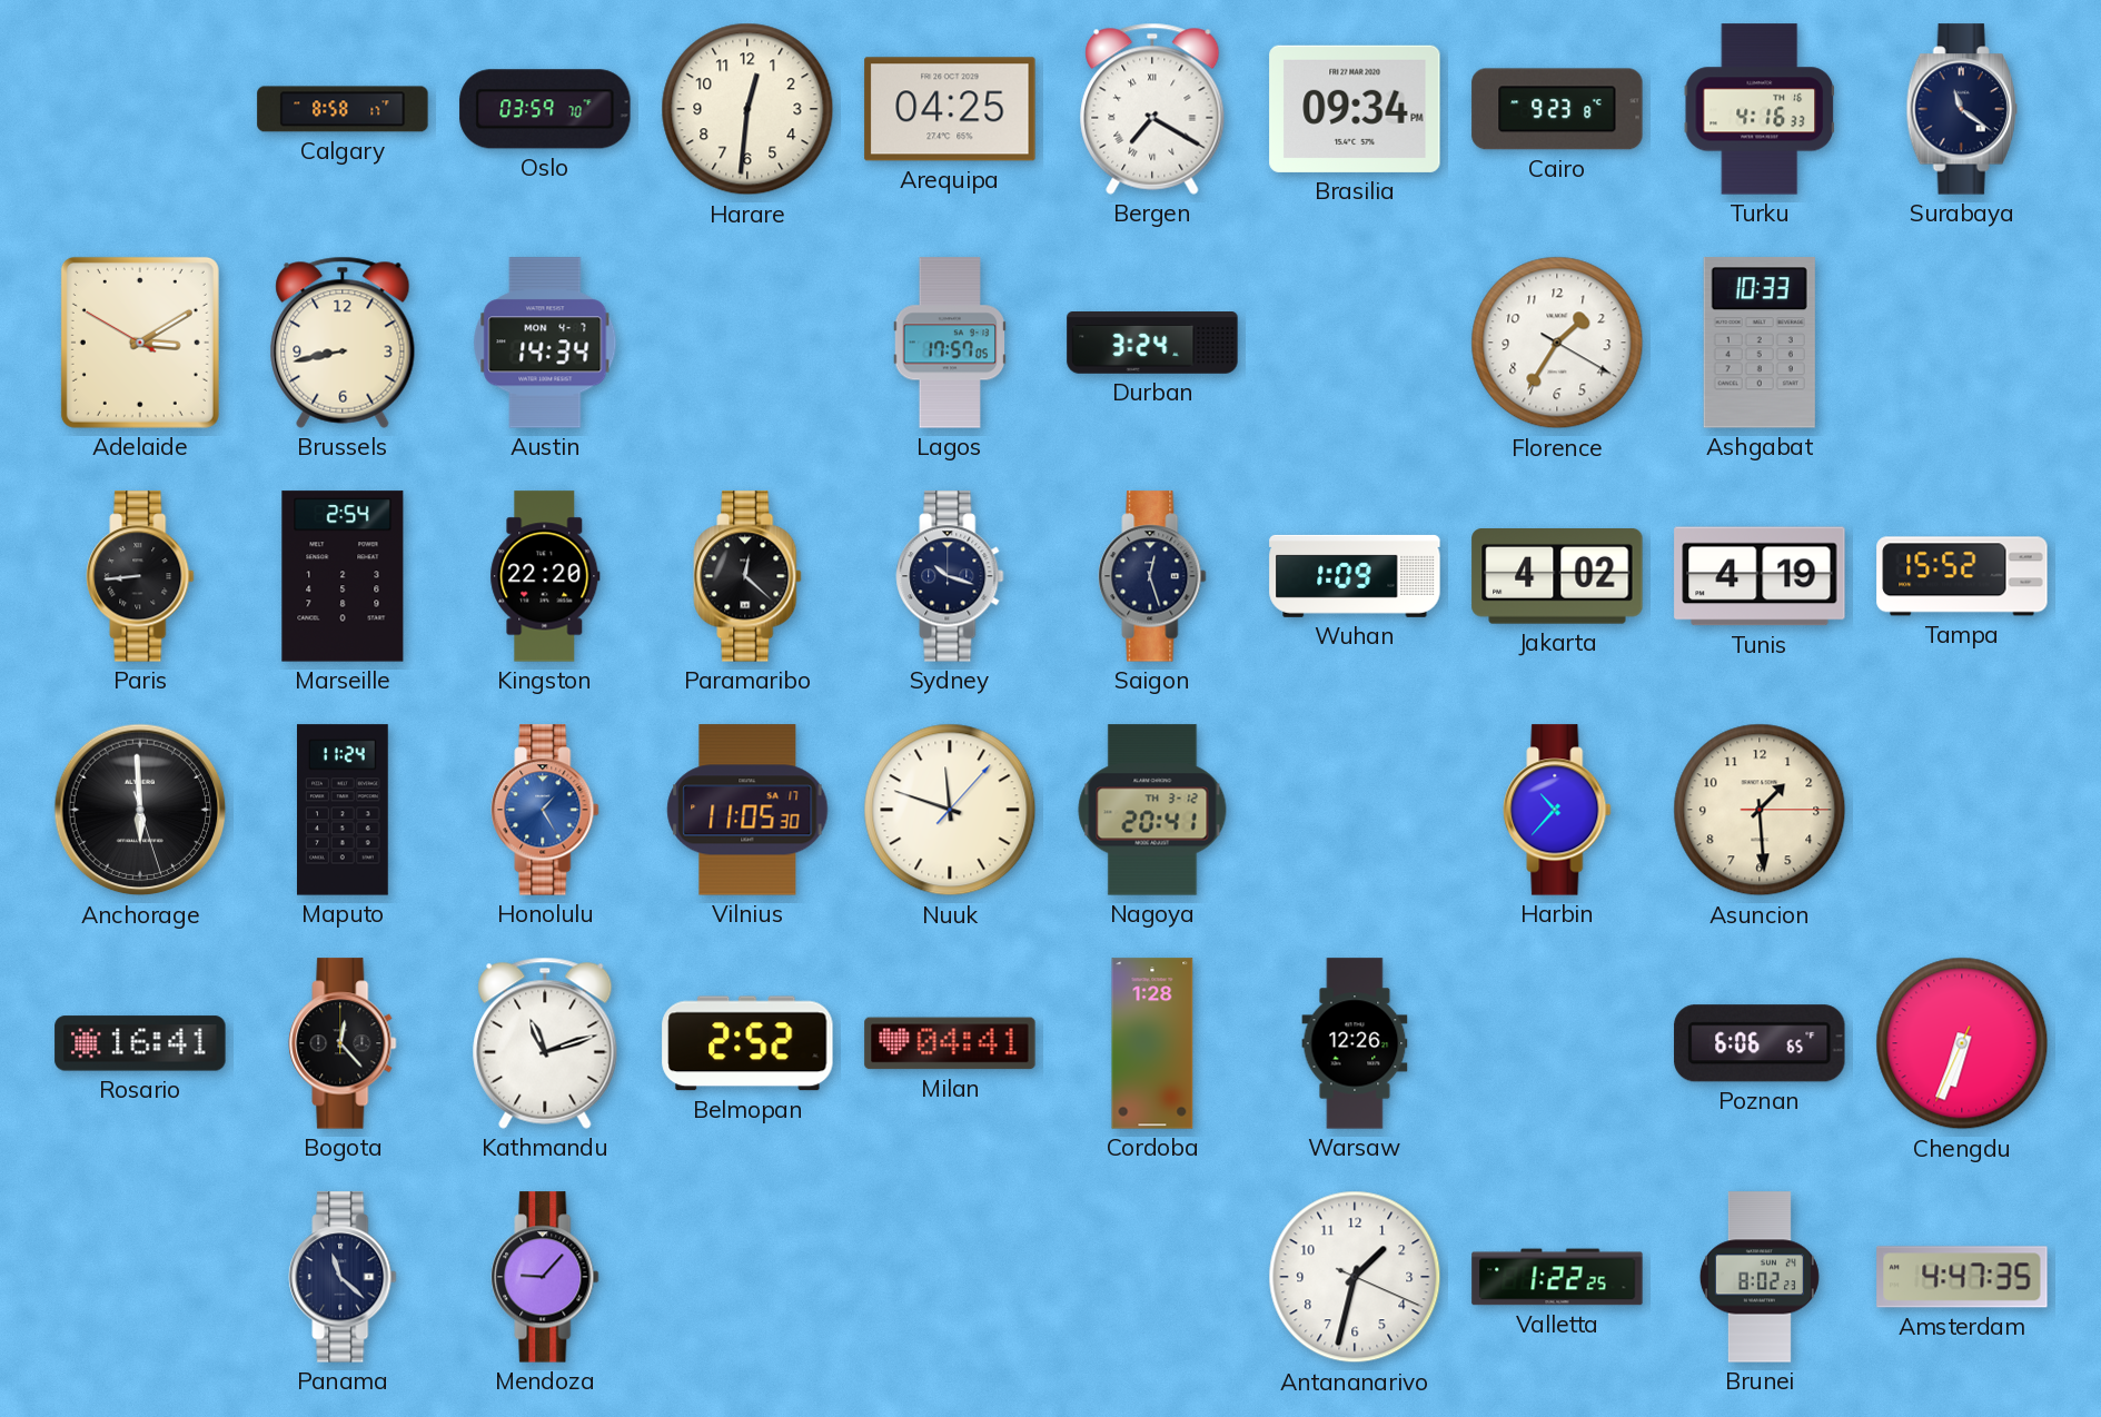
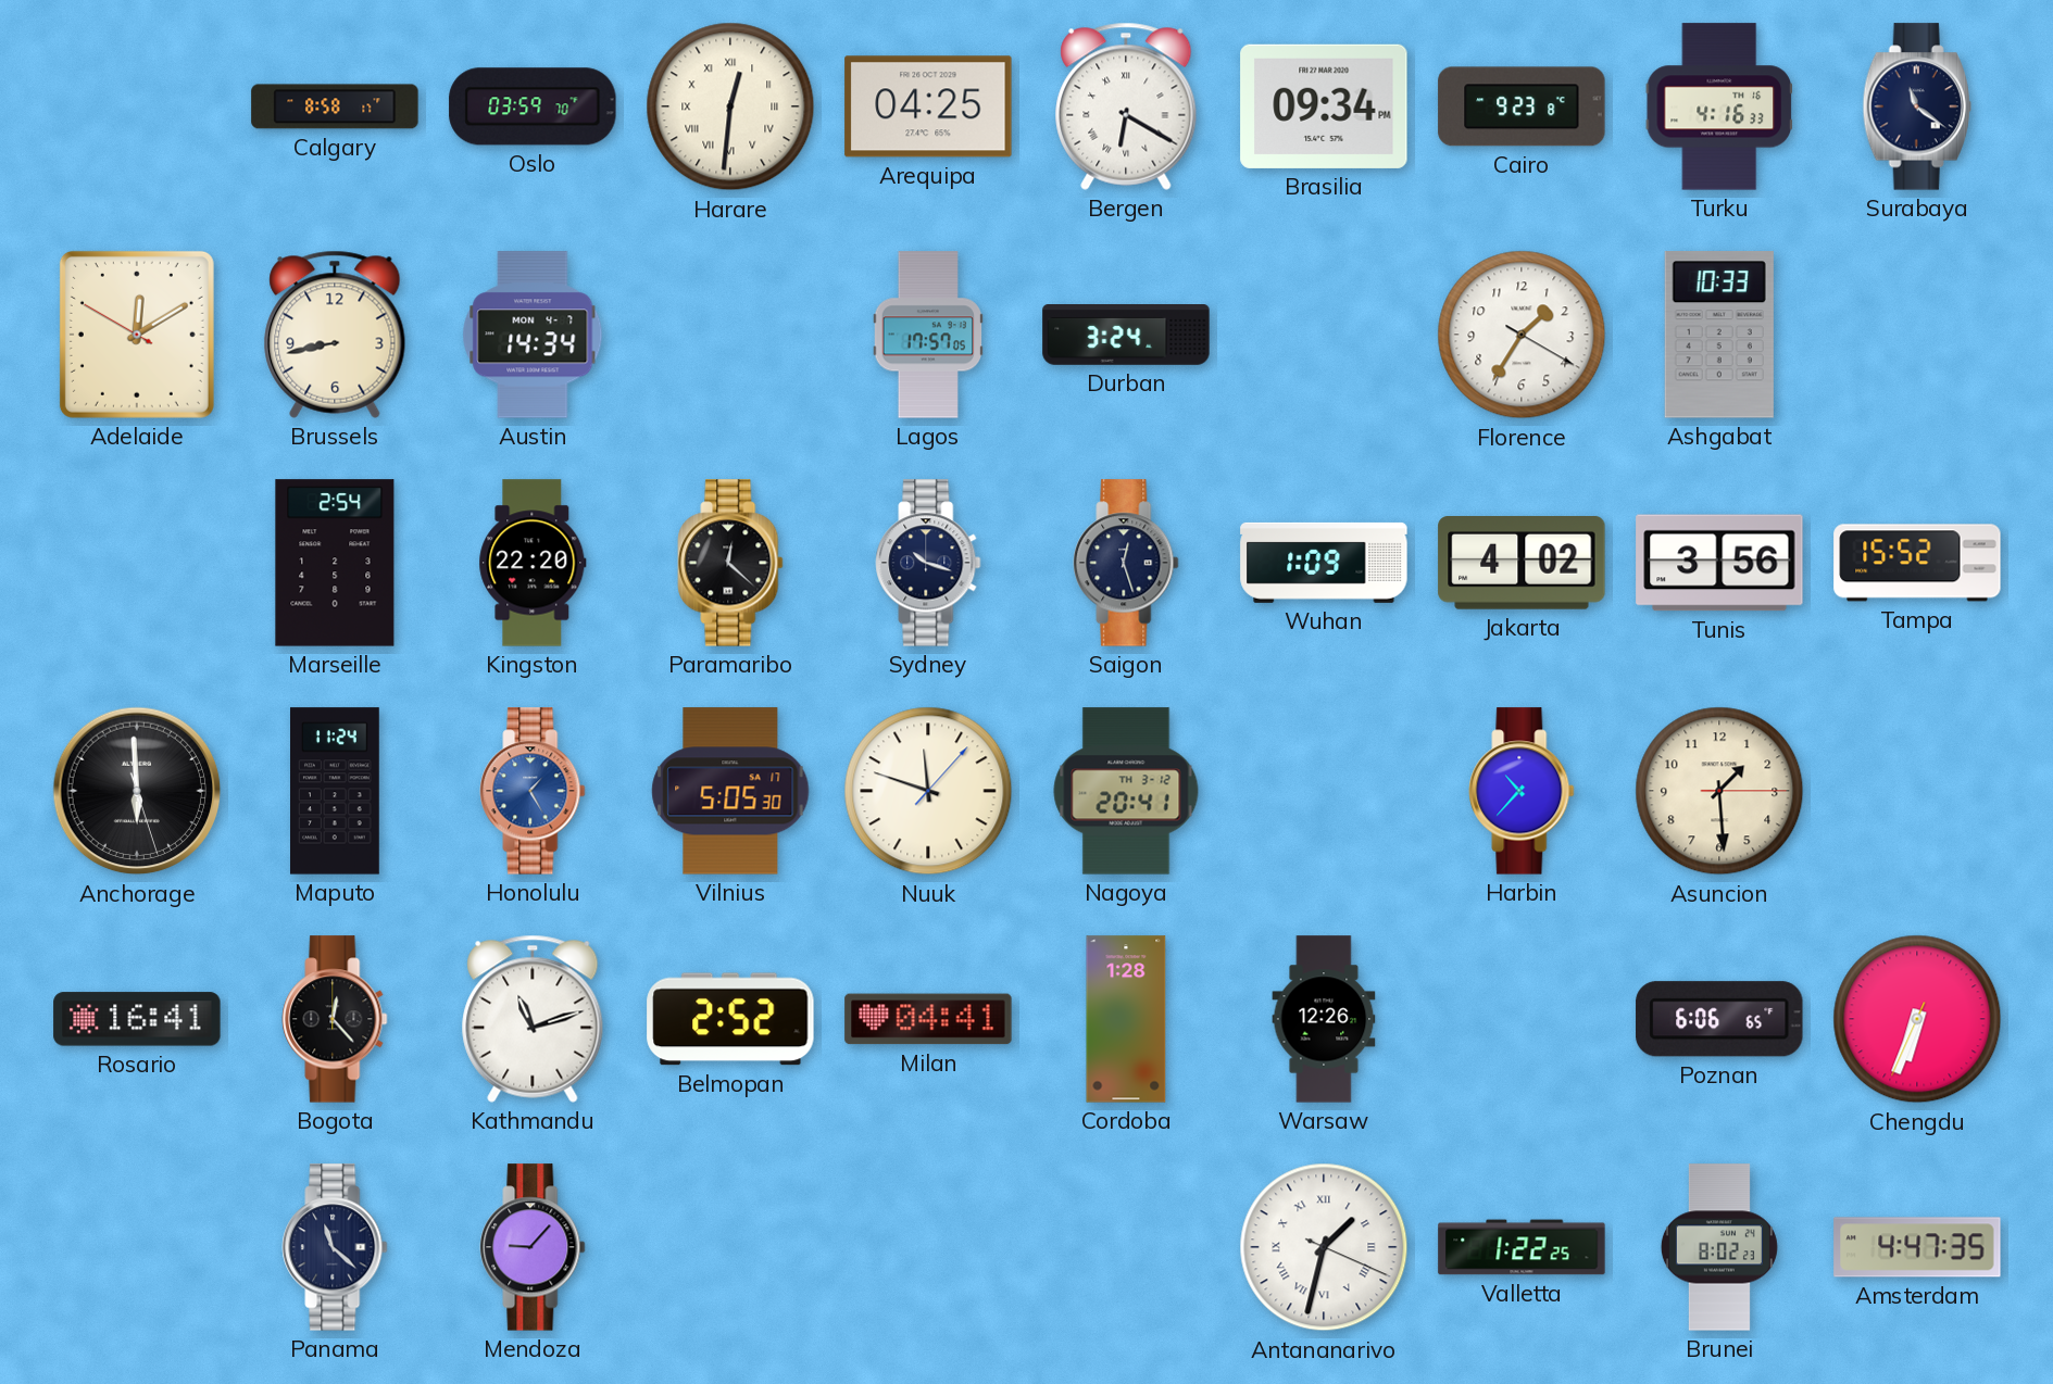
Harare numerals: Arabic -> Roman (730, 106)
Bergen: 7:20 -> 6:20 (1126, 106)
Adelaide: 3:09 -> 12:09 (137, 335)
Paris: 8:44 -> none (140, 576)
Tunis: 4:19 -> 3:56 (1719, 563)
Vilnius: 11:05 -> 5:05 (730, 791)
Antananarivo numerals: Arabic -> Roman (1324, 1247)
